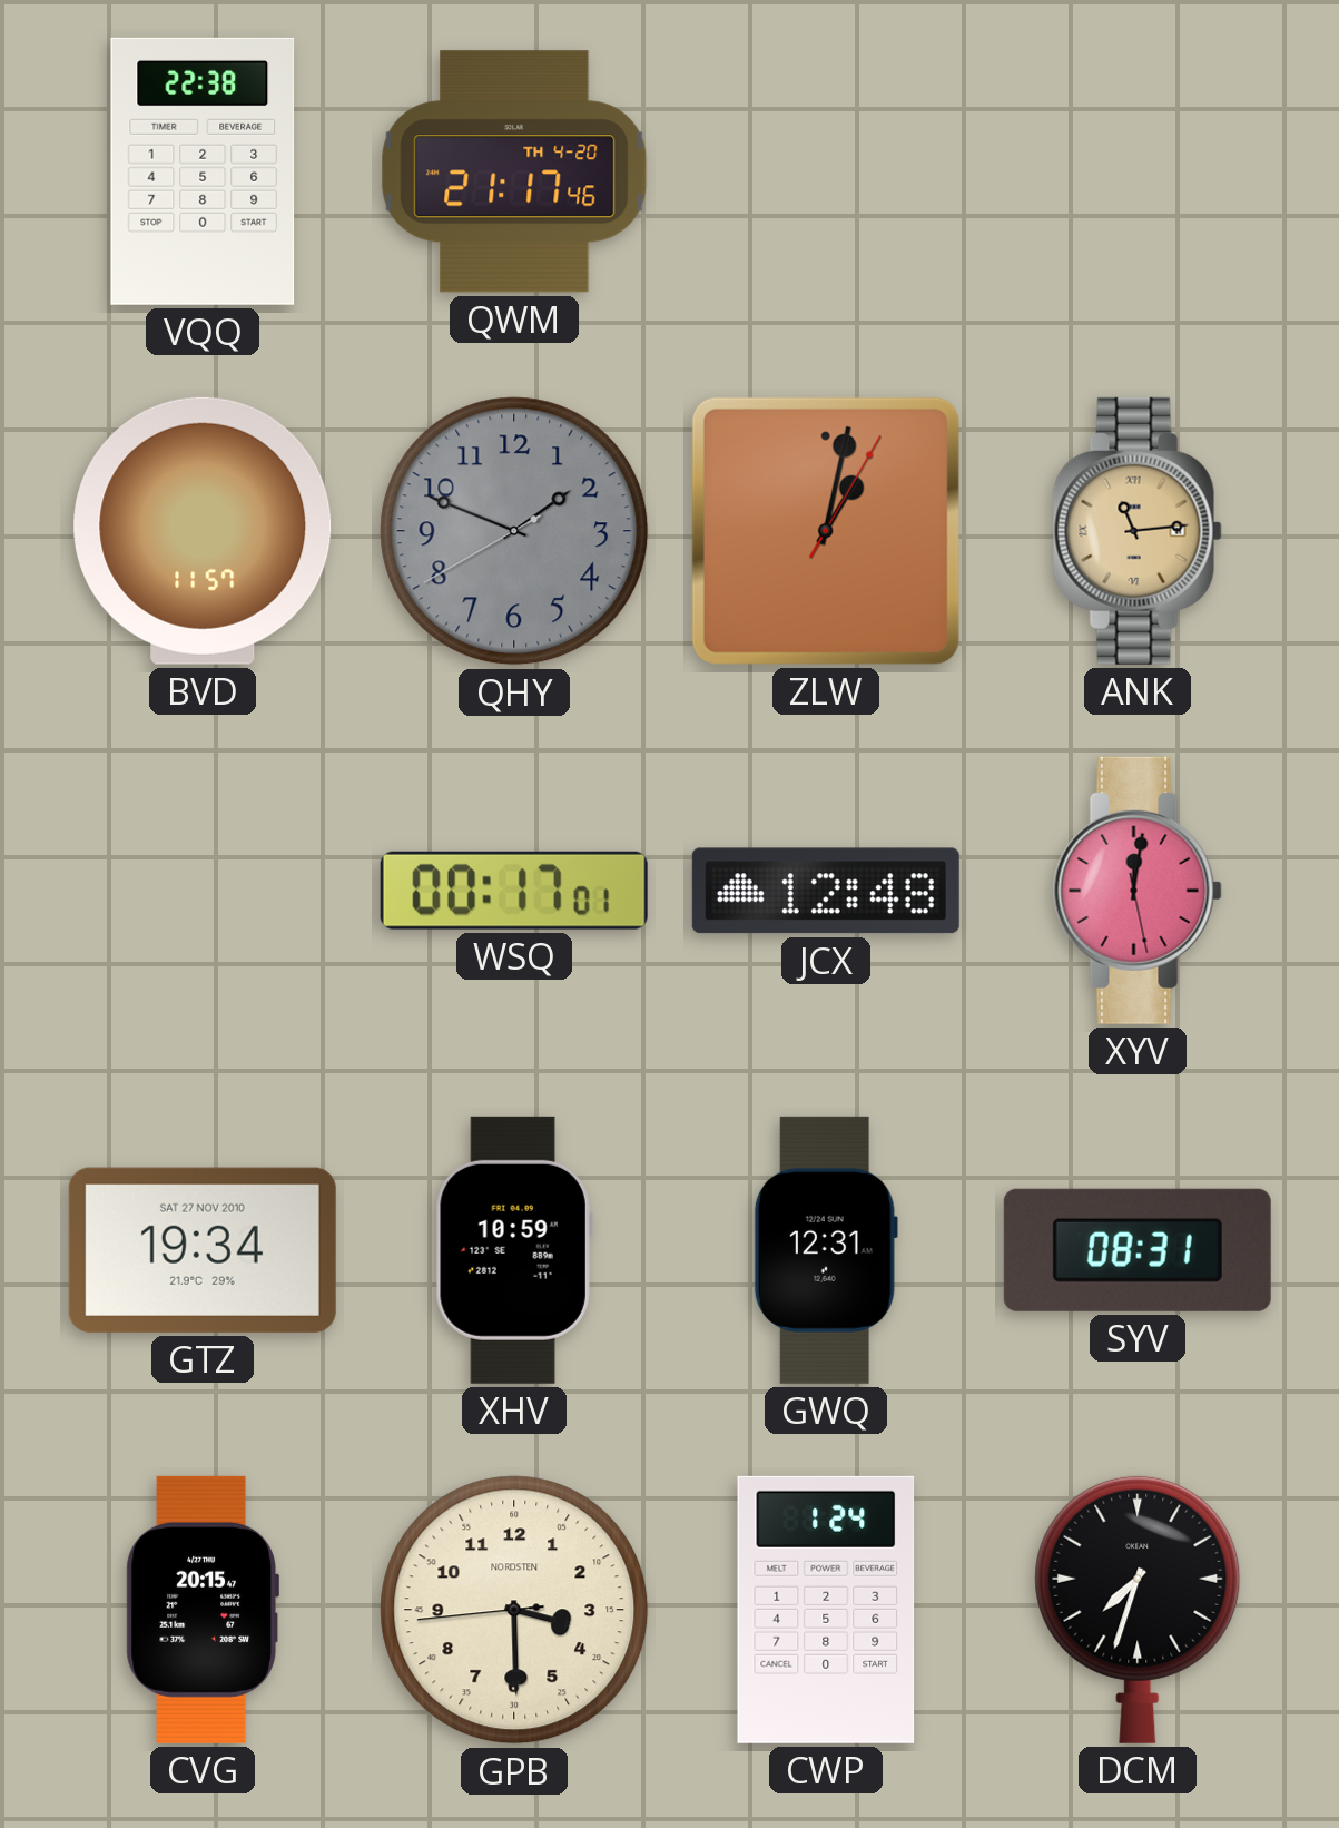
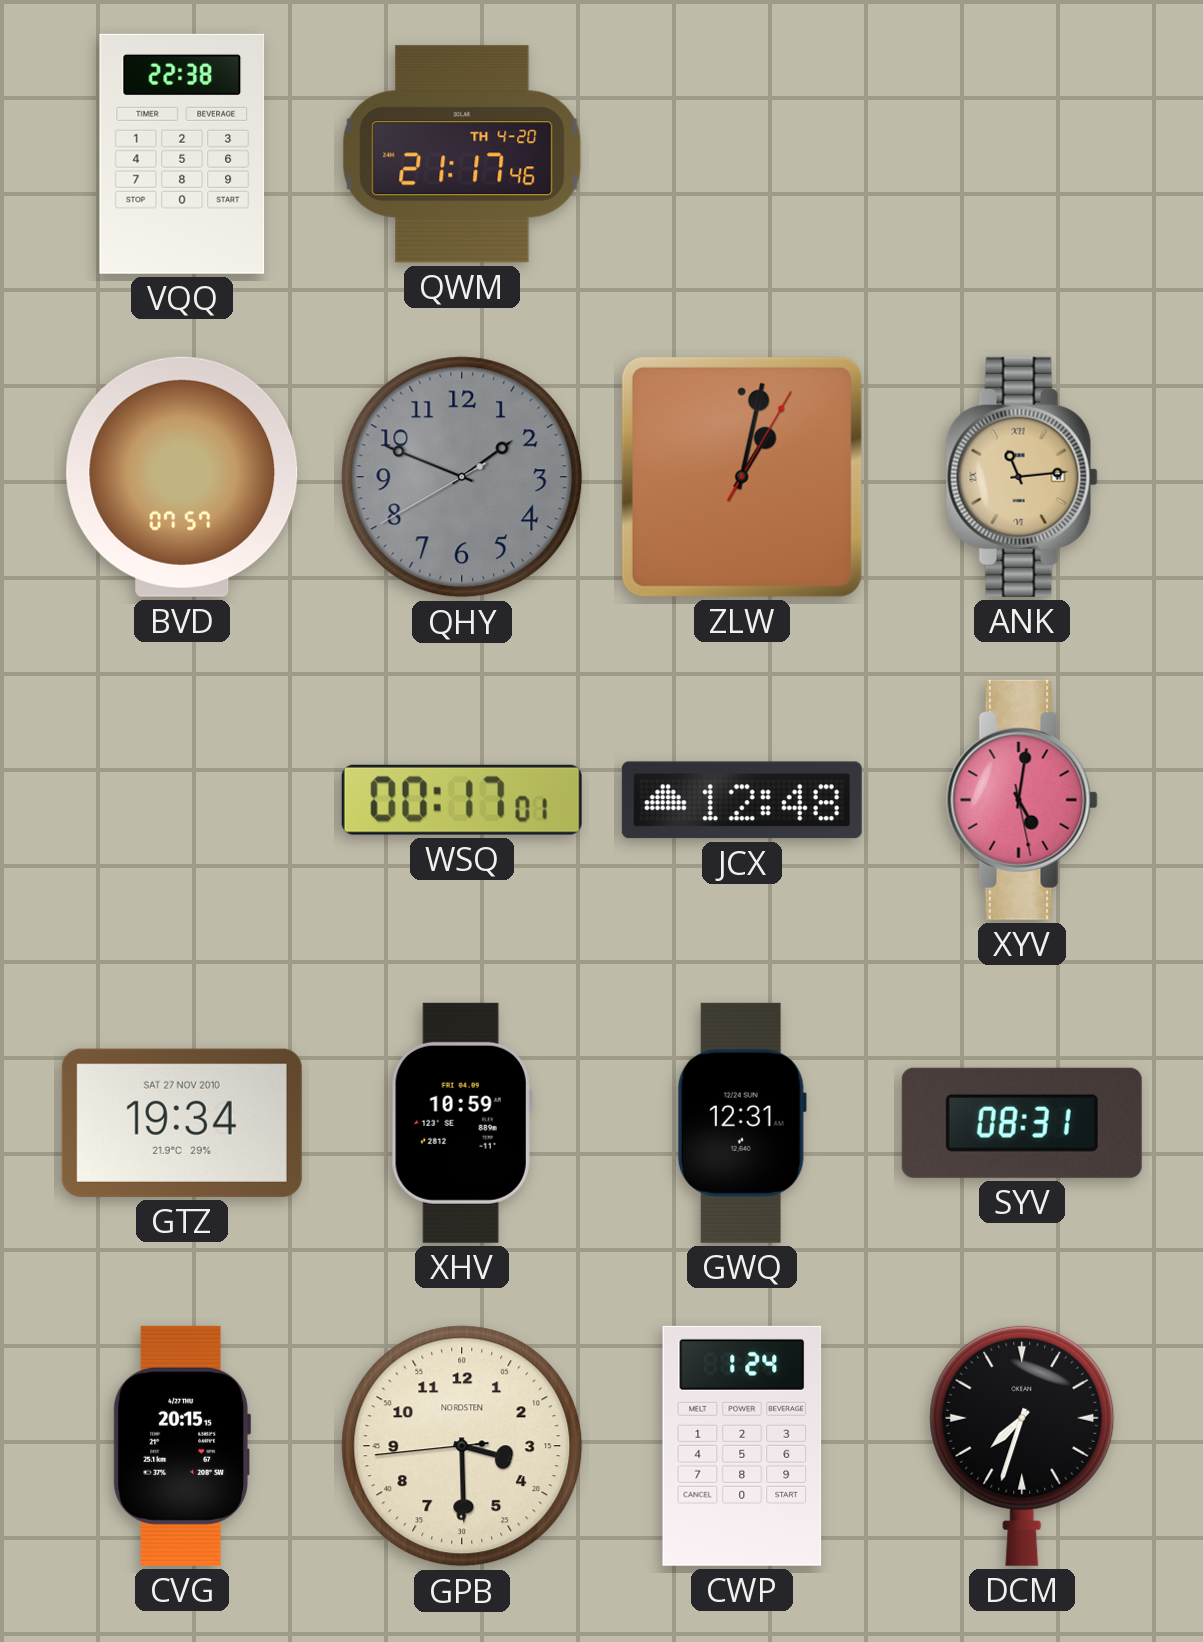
BVD: 11:57 -> 07:57 (182, 477)
XYV: 12:01 -> 5:01 (1022, 800)
CVG: 20:15:47 -> 20:15:15 (182, 1446)
